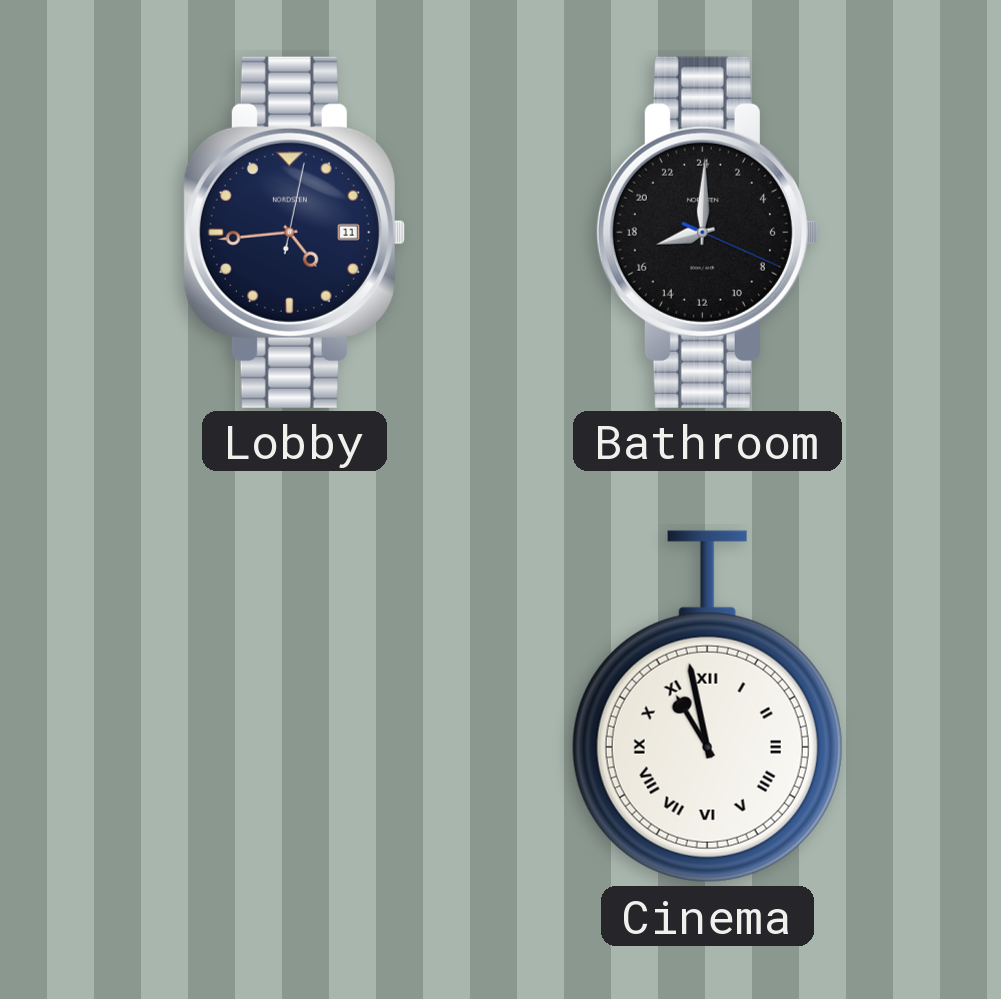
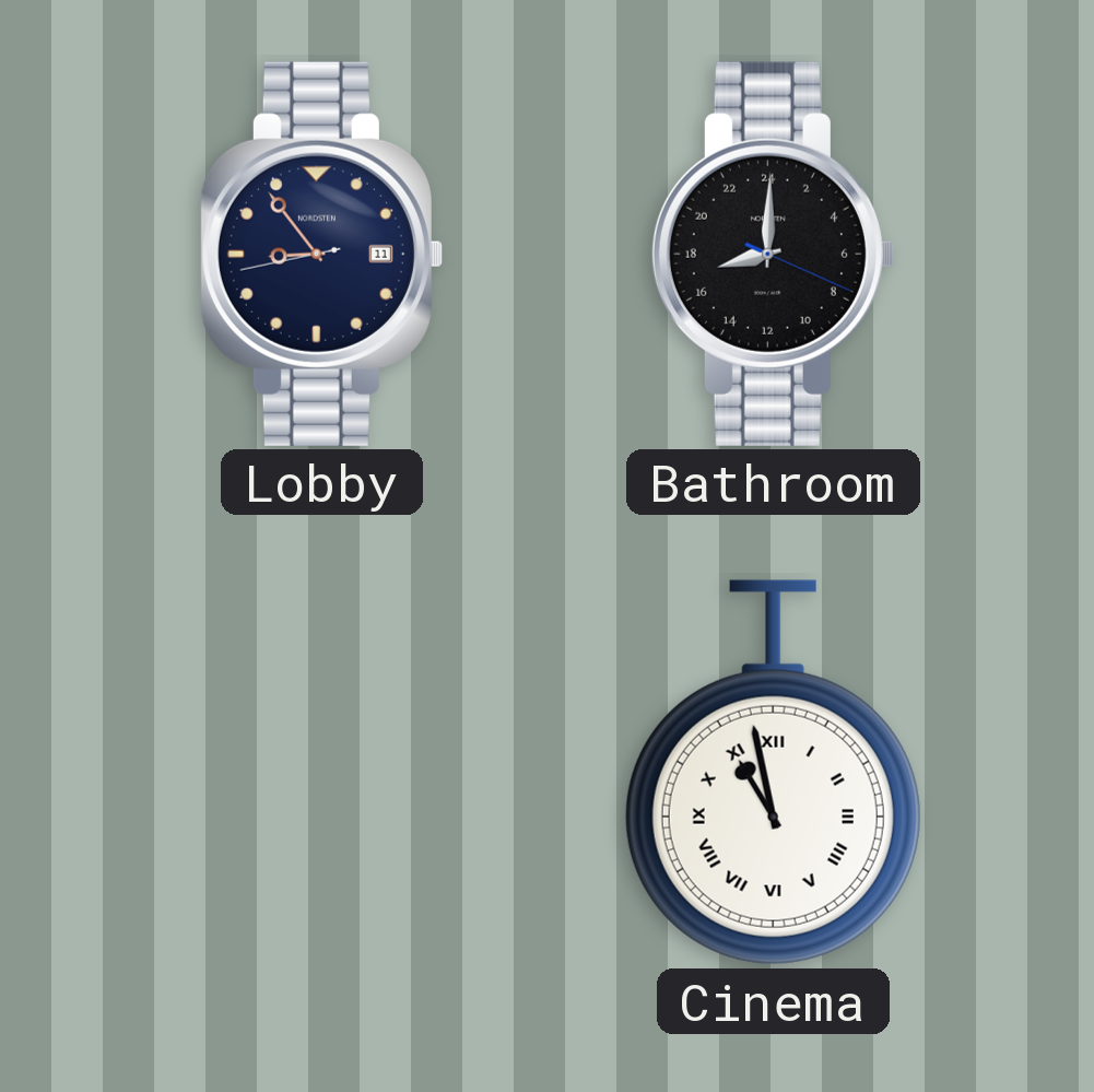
Lobby: 4:44 -> 8:53 (321, 254)
